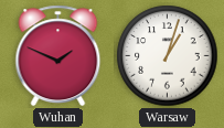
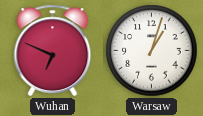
Wuhan: 1:49 -> 6:49 (53, 51)
